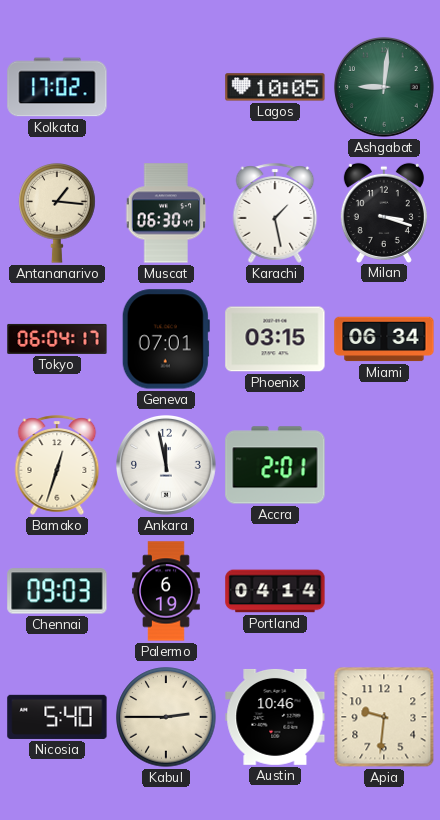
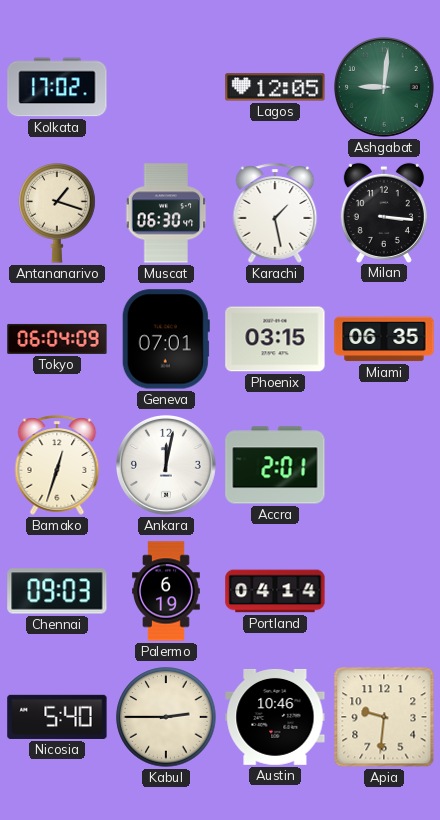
Lagos: 10:05 -> 12:05 (275, 87)
Antananarivo: 1:16 -> 1:18 (57, 214)
Milan: 3:18 -> 3:16 (384, 212)
Tokyo: 06:04:17 -> 06:04:09 (57, 339)
Miami: 06:34 -> 06:35 (384, 339)
Ankara: 11:58 -> 12:02 (167, 466)
